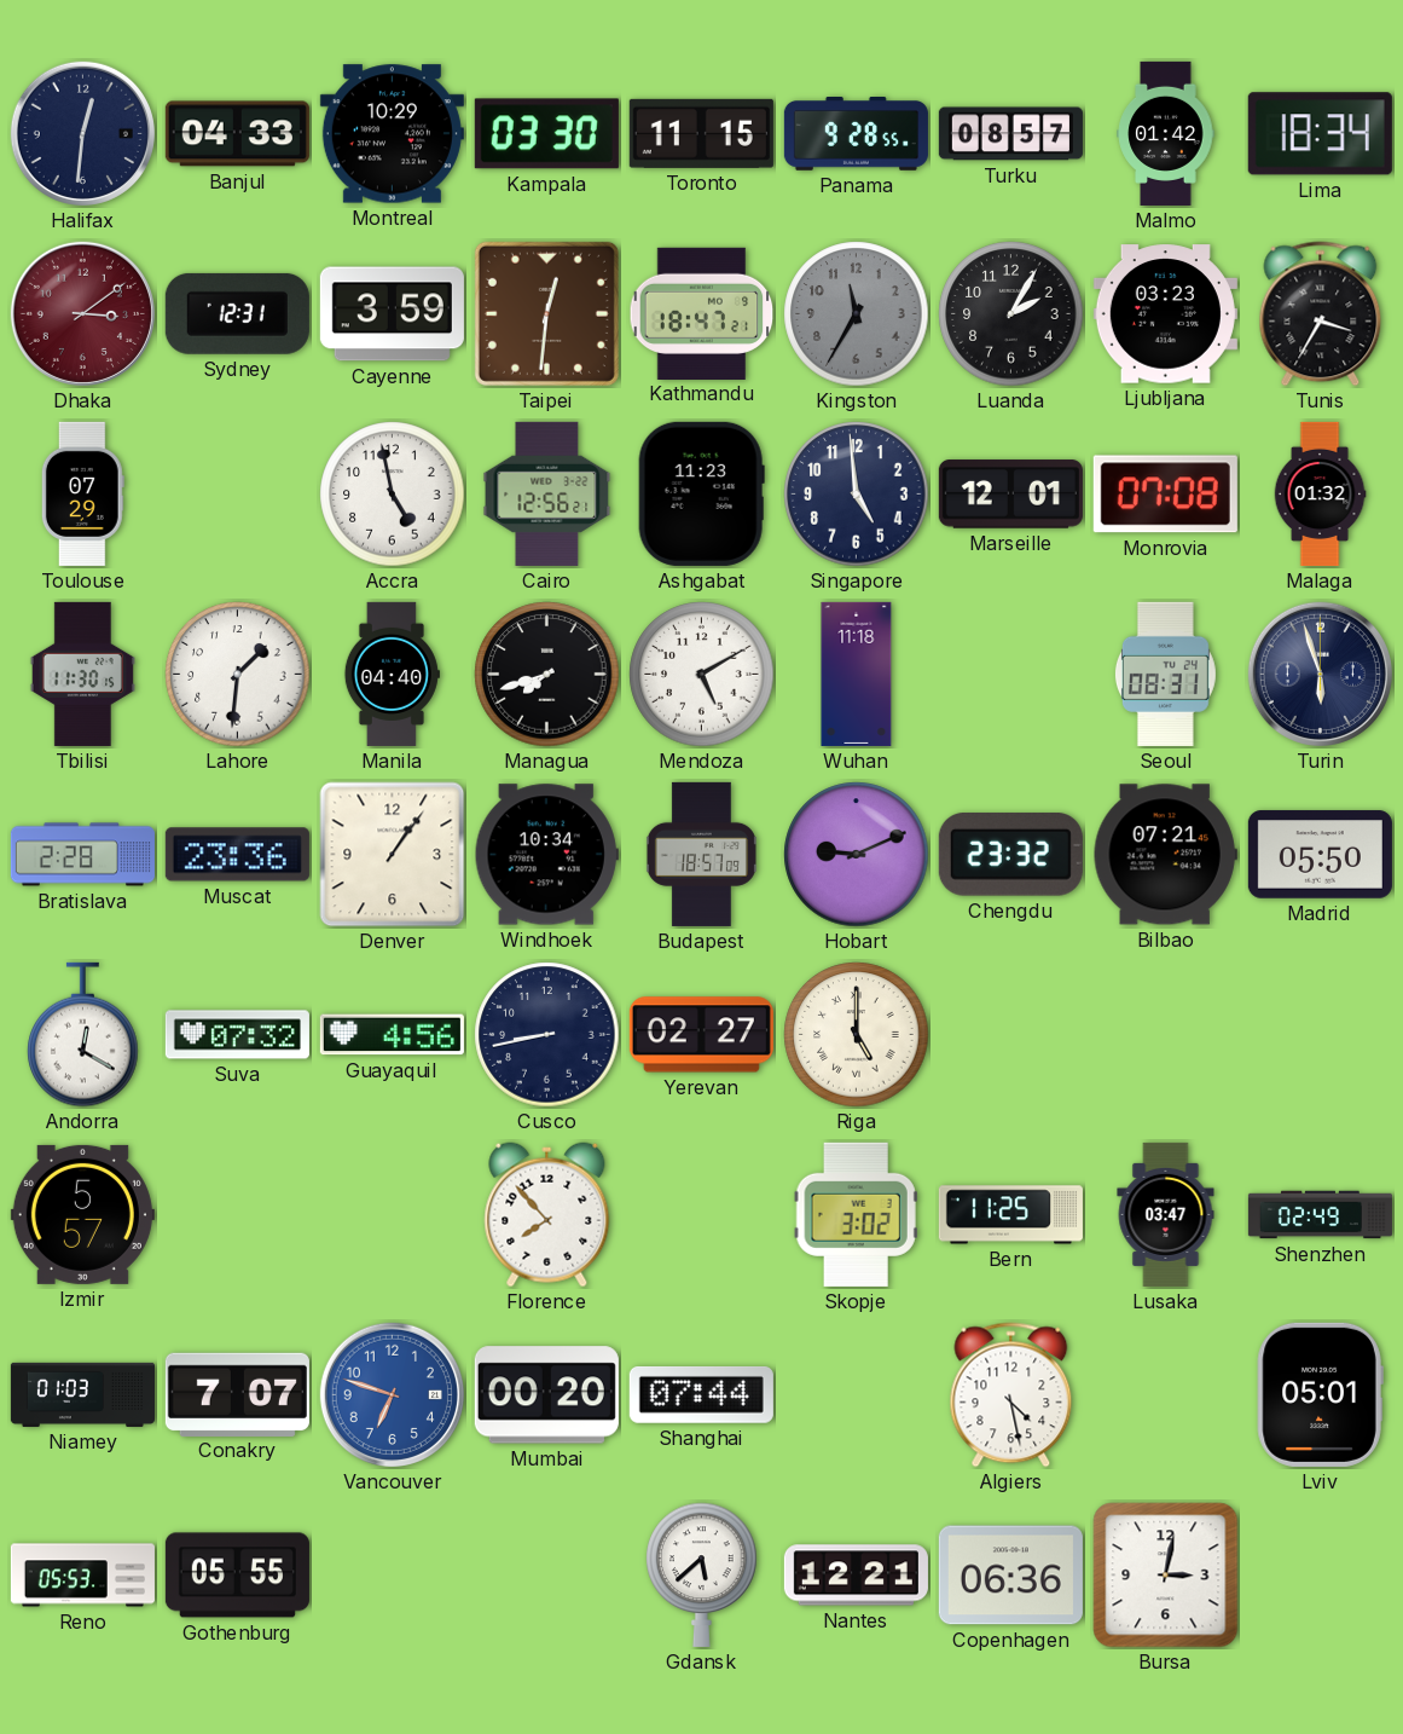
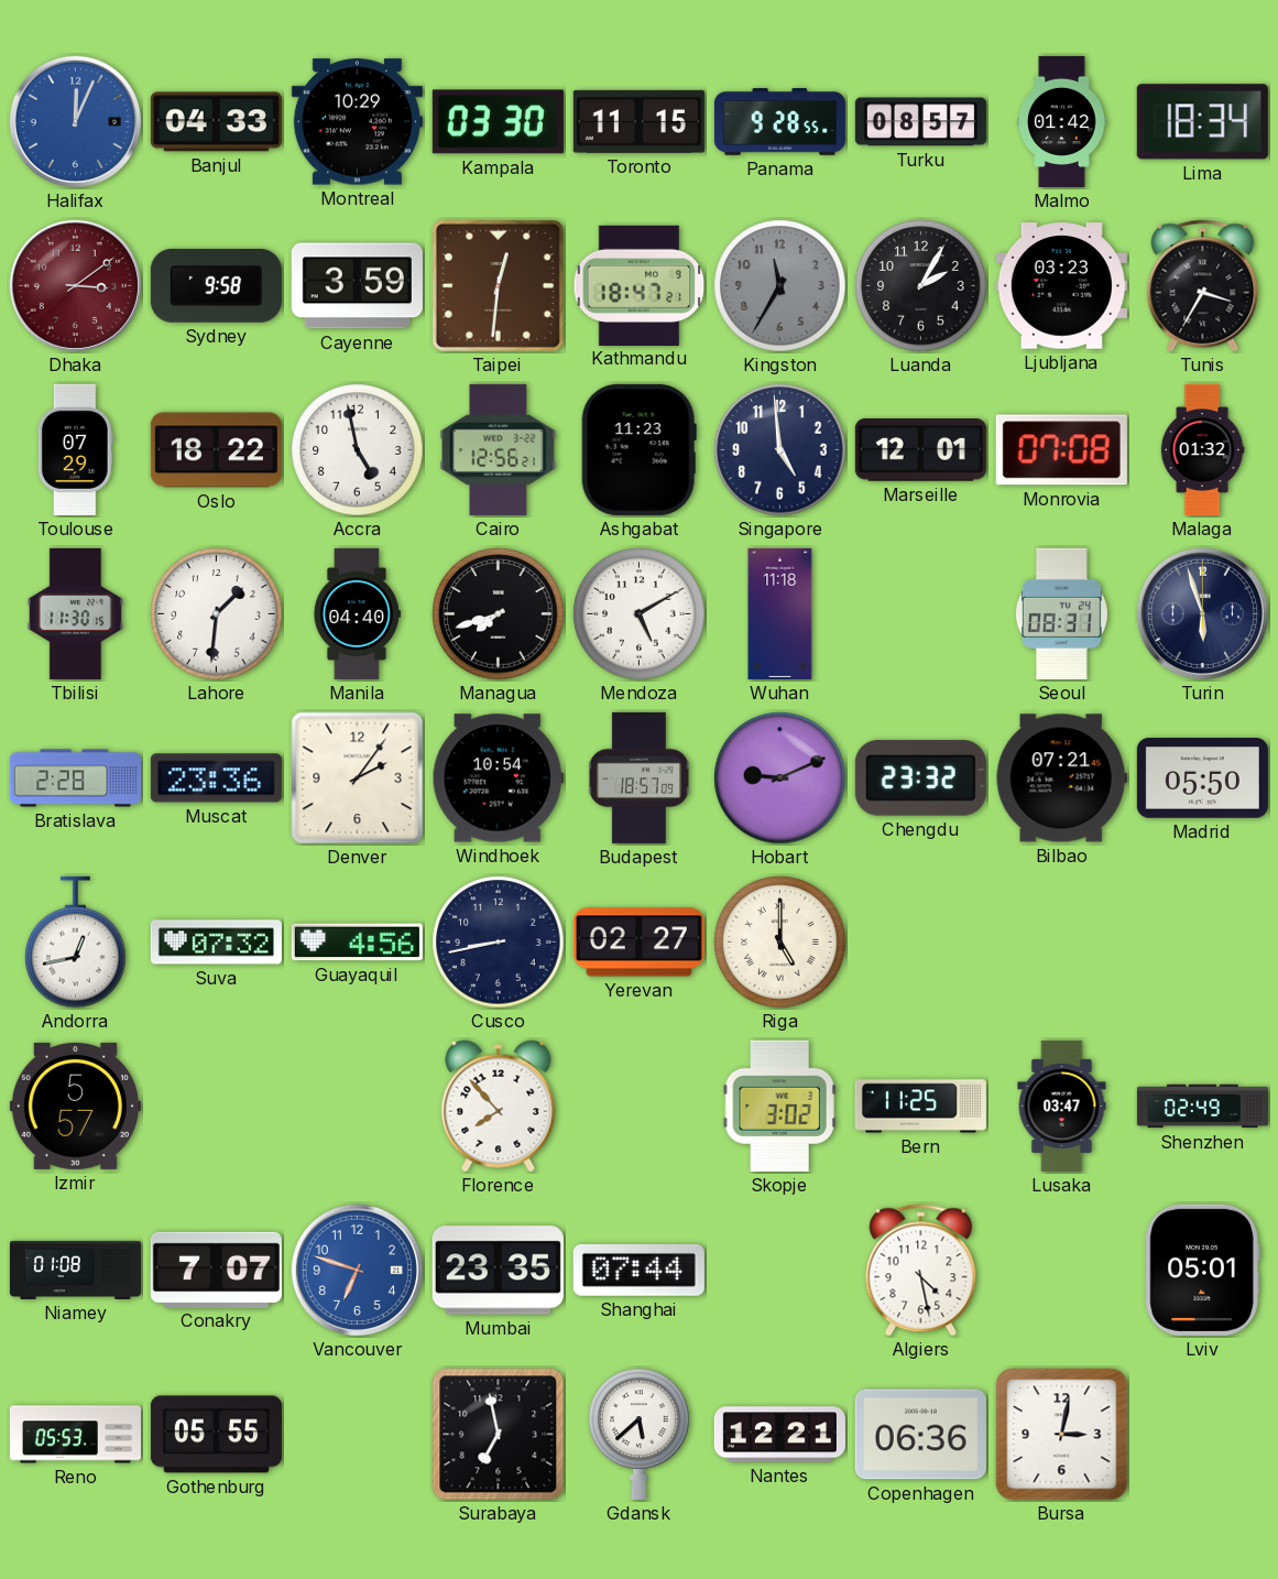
Halifax: 12:31 -> 12:04 (75, 121)
Halifax dial: navy -> blue (75, 121)
Sydney: 12:31 -> 9:58 (216, 285)
Oslo: none -> 18:22 (216, 450)
Denver: 1:06 -> 2:06 (358, 778)
Windhoek: 10:34 -> 10:54 (498, 778)
Andorra: 12:20 -> 12:43 (76, 943)
Niamey: 01:03 -> 01:08 (75, 1270)
Mumbai: 00:20 -> 23:35 (498, 1271)
Surabaya: none -> 6:58 (499, 1435)
